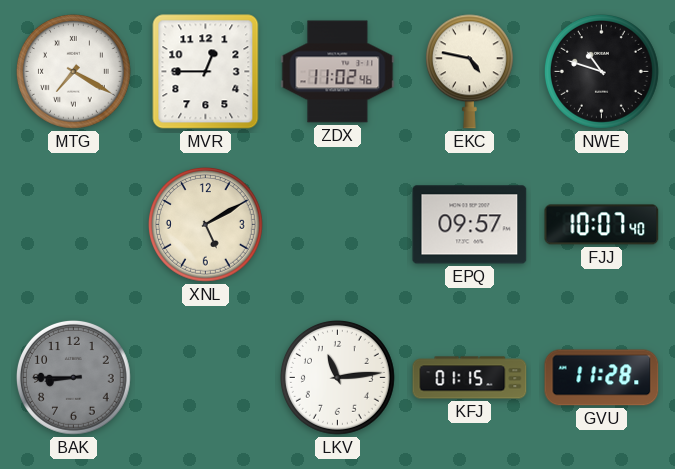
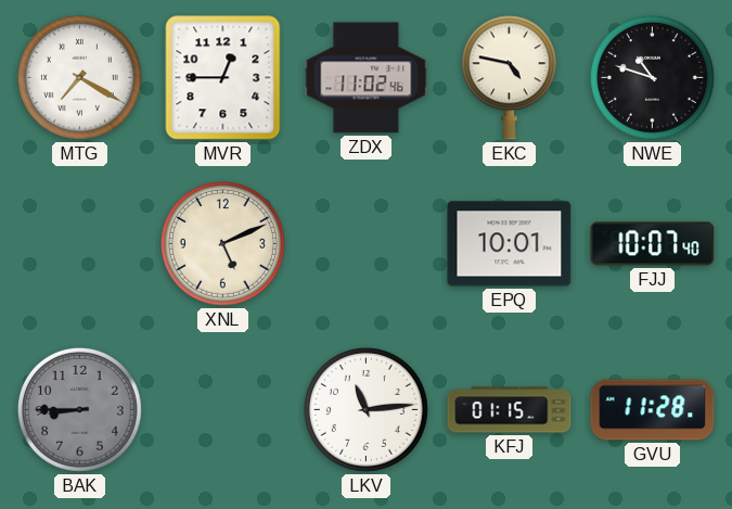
XNL: 5:10 -> 5:11 (222, 243)
EPQ: 09:57 -> 10:01 (510, 244)
